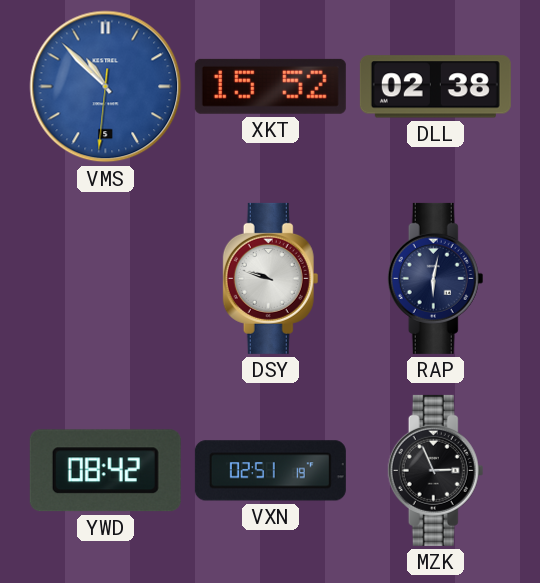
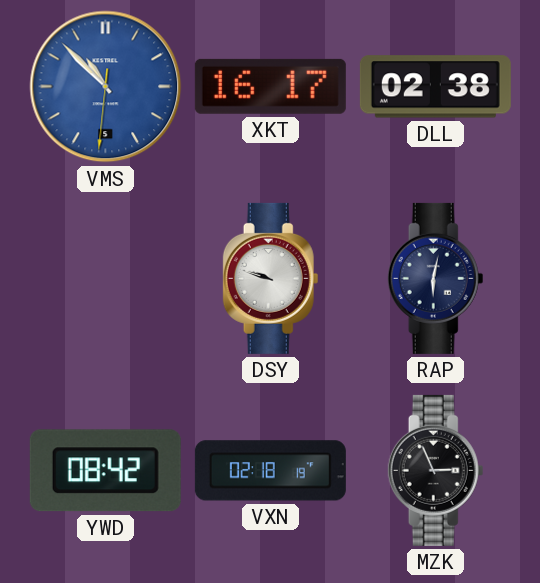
XKT: 15:52 -> 16:17 (270, 86)
VXN: 02:51 -> 02:18 (270, 471)
